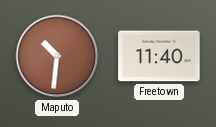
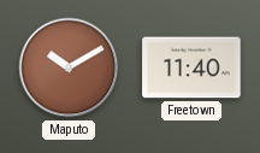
Maputo: 10:31 -> 10:10 (69, 67)
